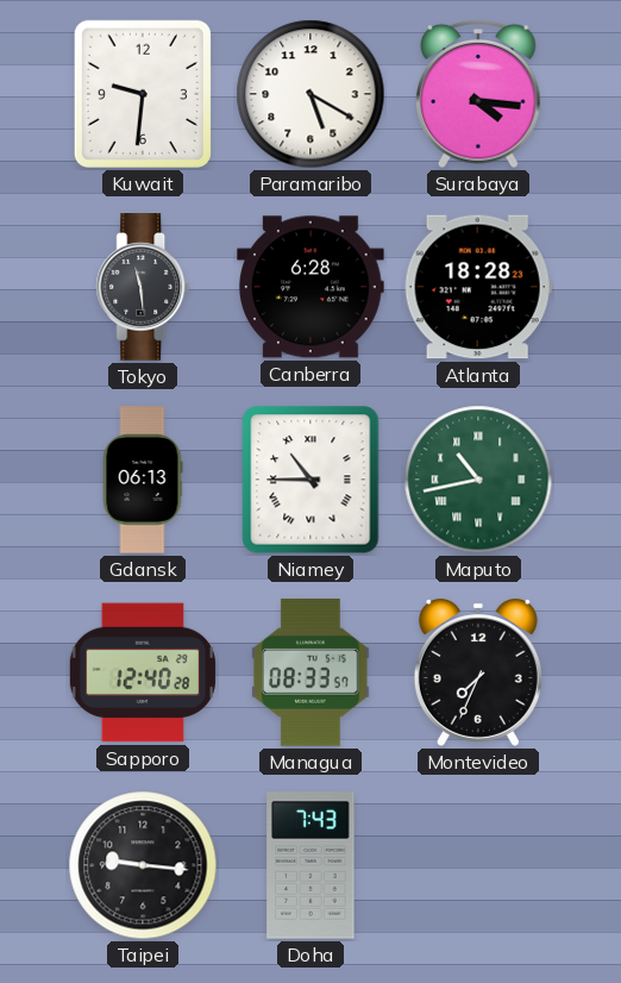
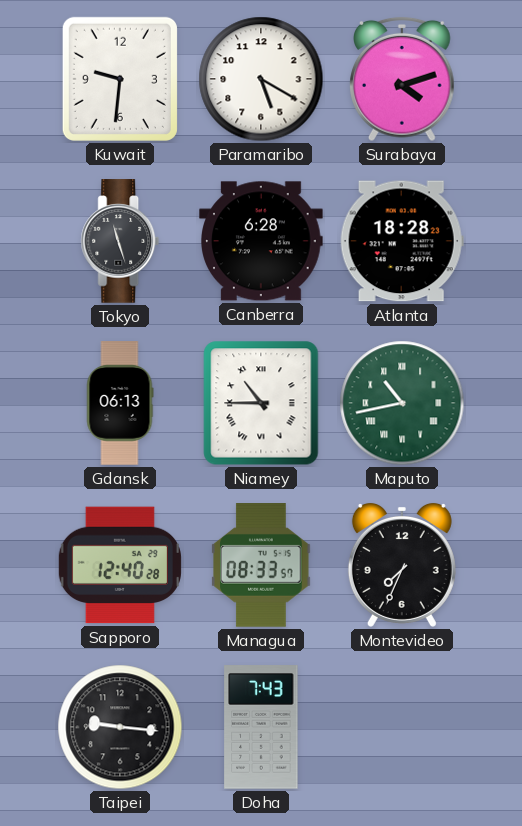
Surabaya: 4:16 -> 4:12 (403, 79)
Tokyo: 11:29 -> 11:27 (120, 241)
